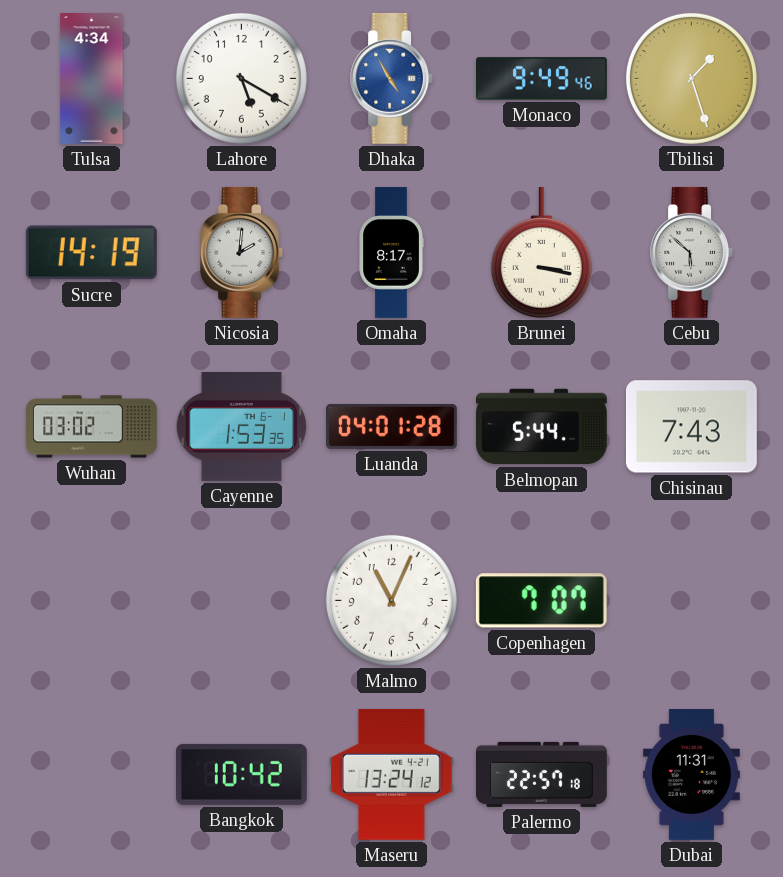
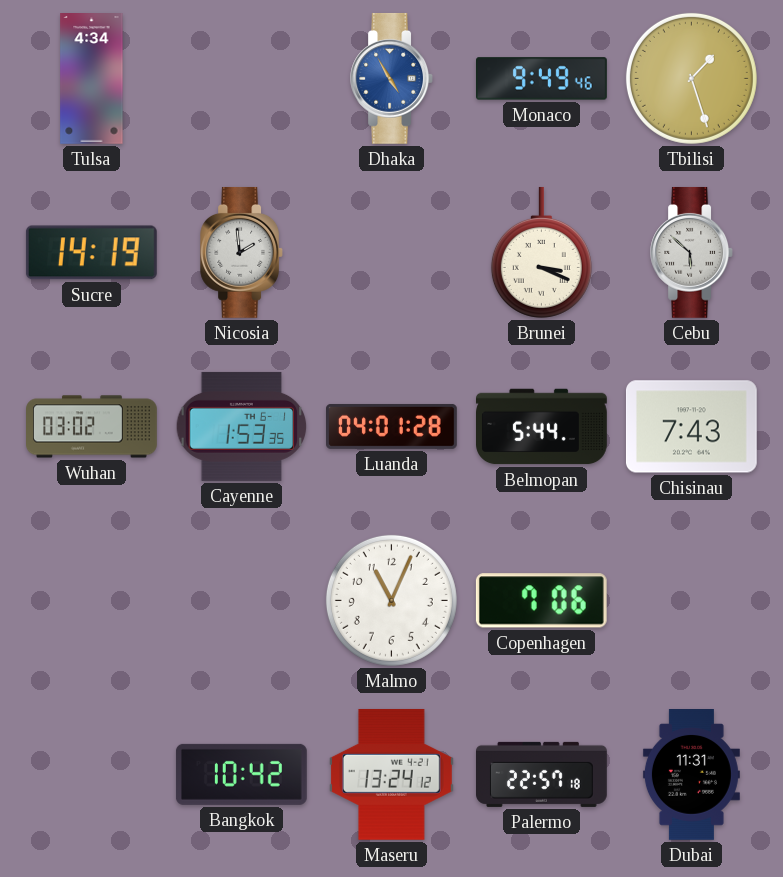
Lahore: 5:20 -> none (241, 78)
Nicosia: 2:01 -> 1:59 (241, 252)
Omaha: 8:17 -> none (391, 253)
Brunei: 3:17 -> 3:19 (541, 252)
Copenhagen: 7:07 -> 7:06 (541, 601)
